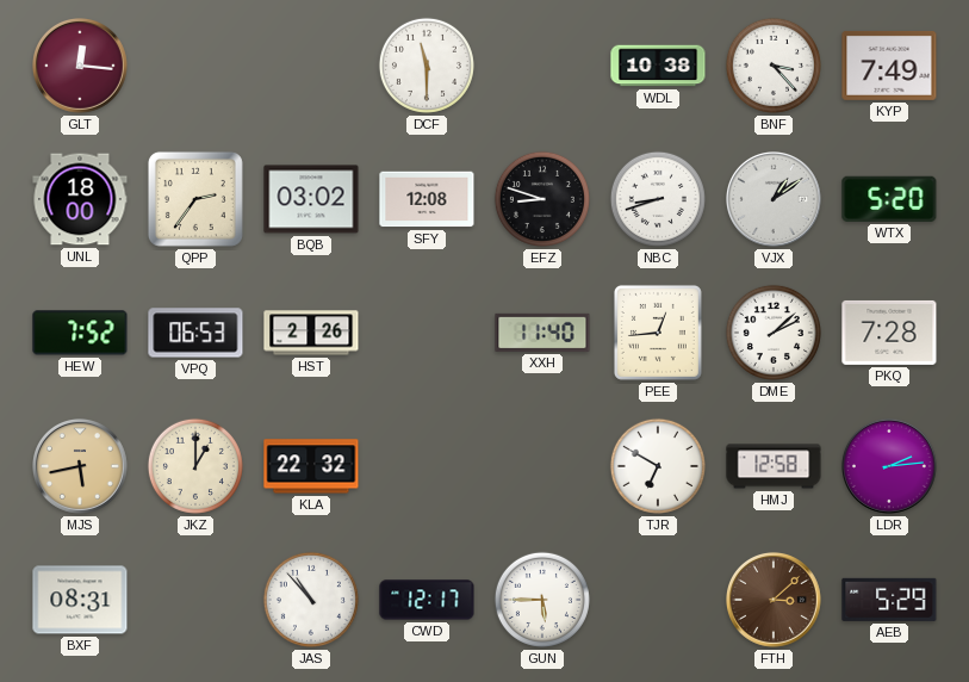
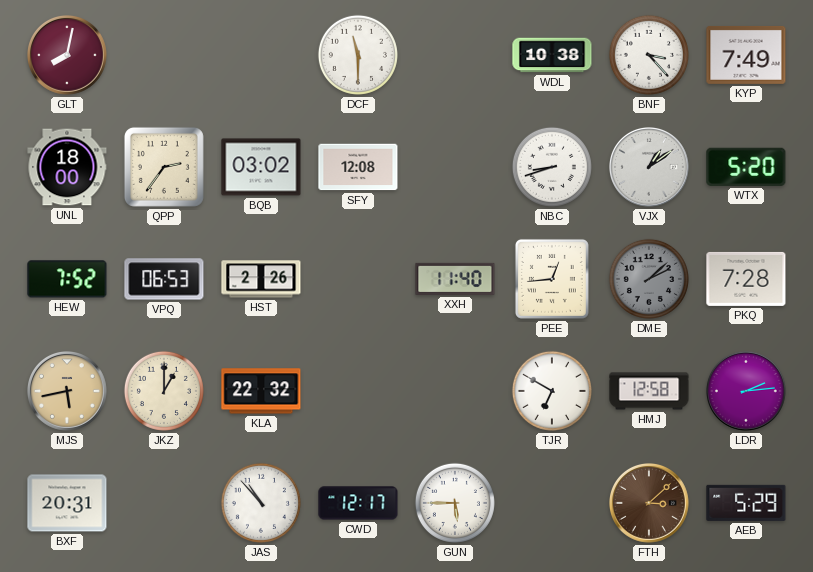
GLT: 12:16 -> 8:02 (68, 56)
EFZ: 8:48 -> none (542, 199)
DME dial: white -> grey (649, 279)
BXF: 08:31 -> 20:31 (67, 503)
